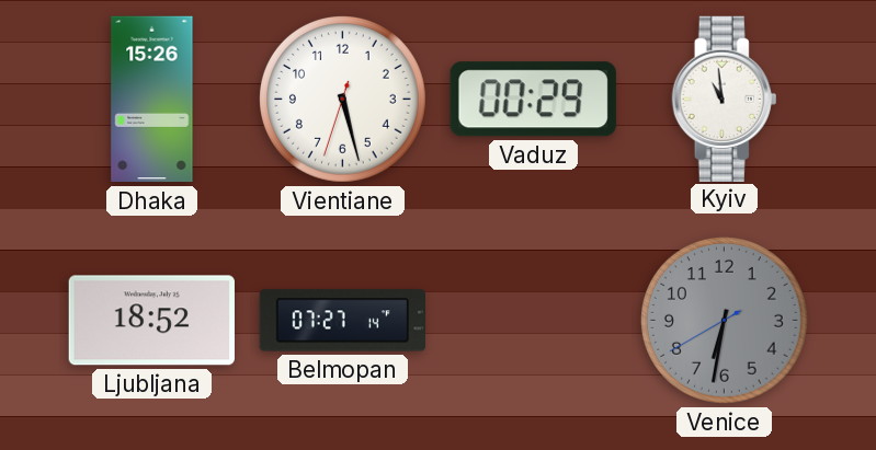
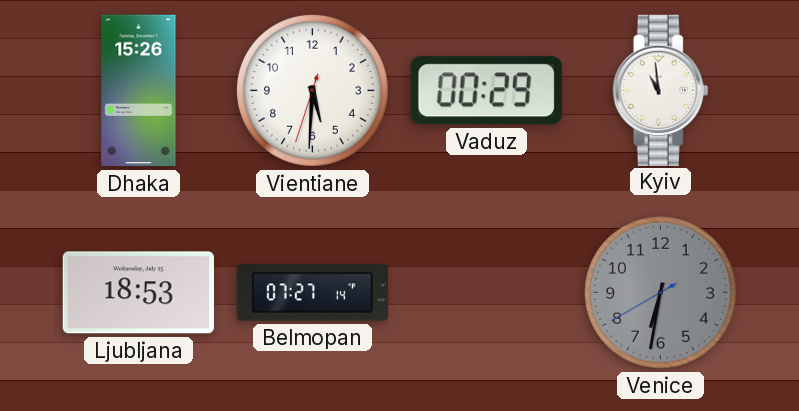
Vientiane: 5:27 -> 5:30 (313, 91)
Ljubljana: 18:52 -> 18:53 (138, 293)
